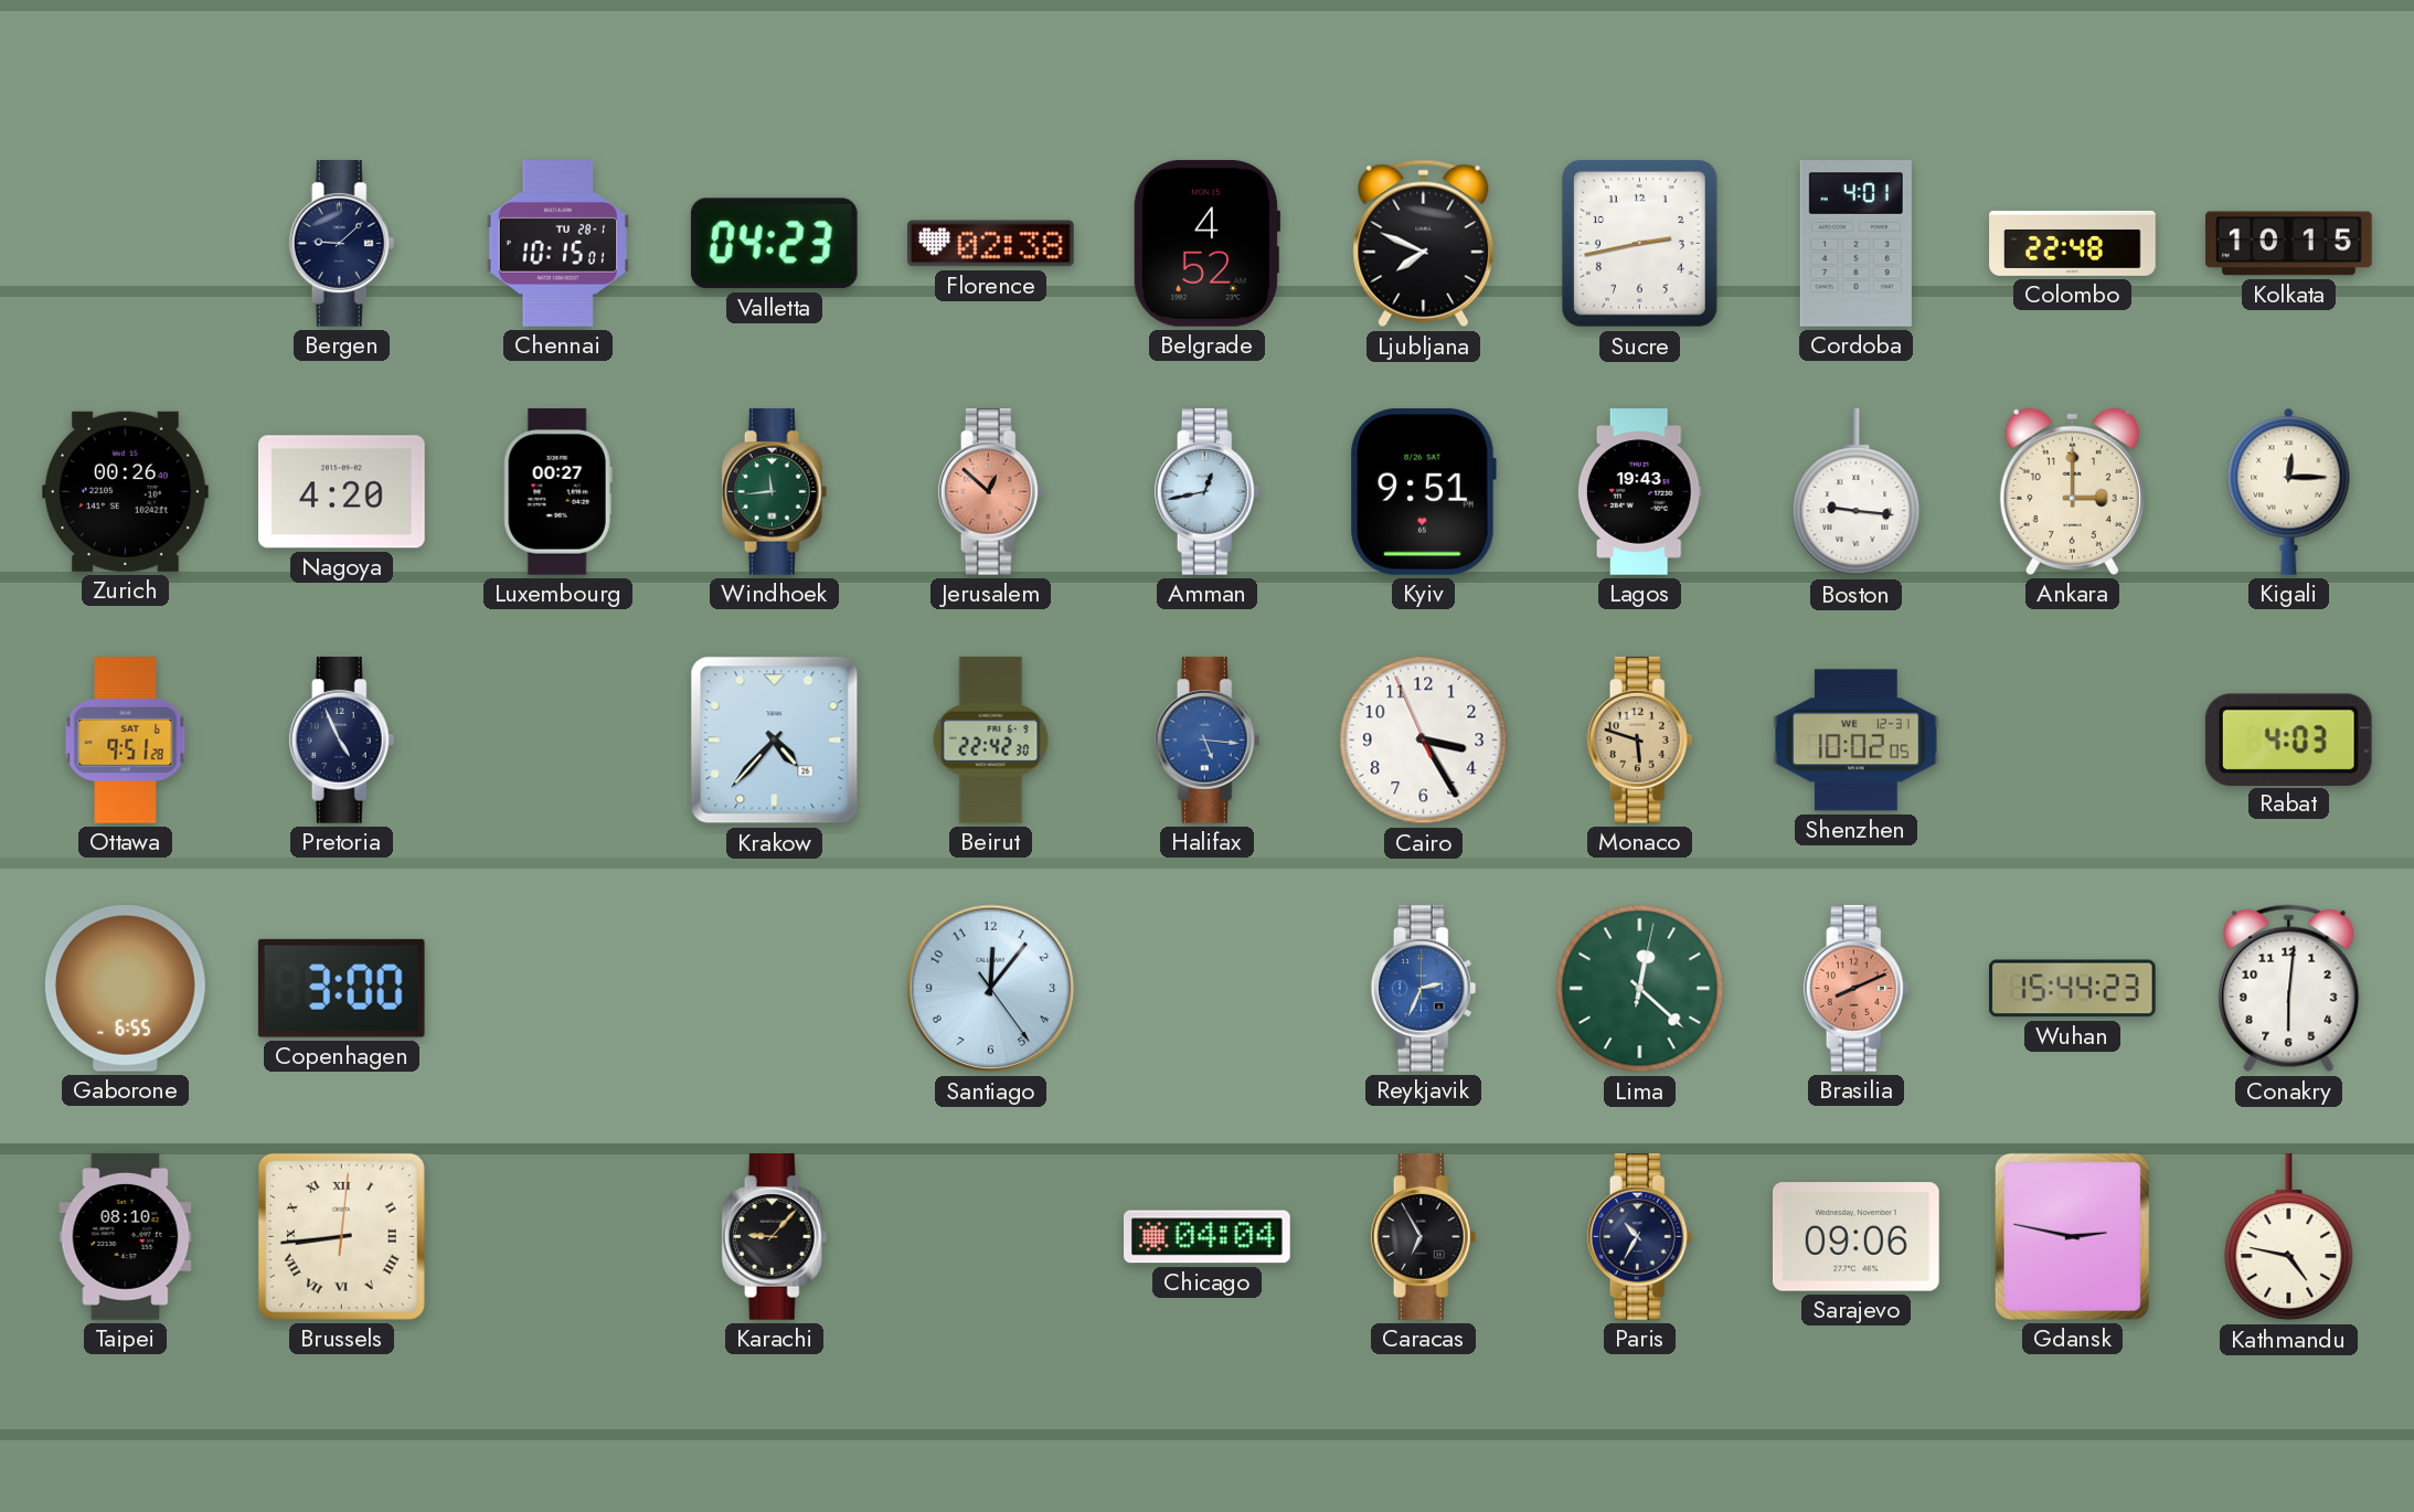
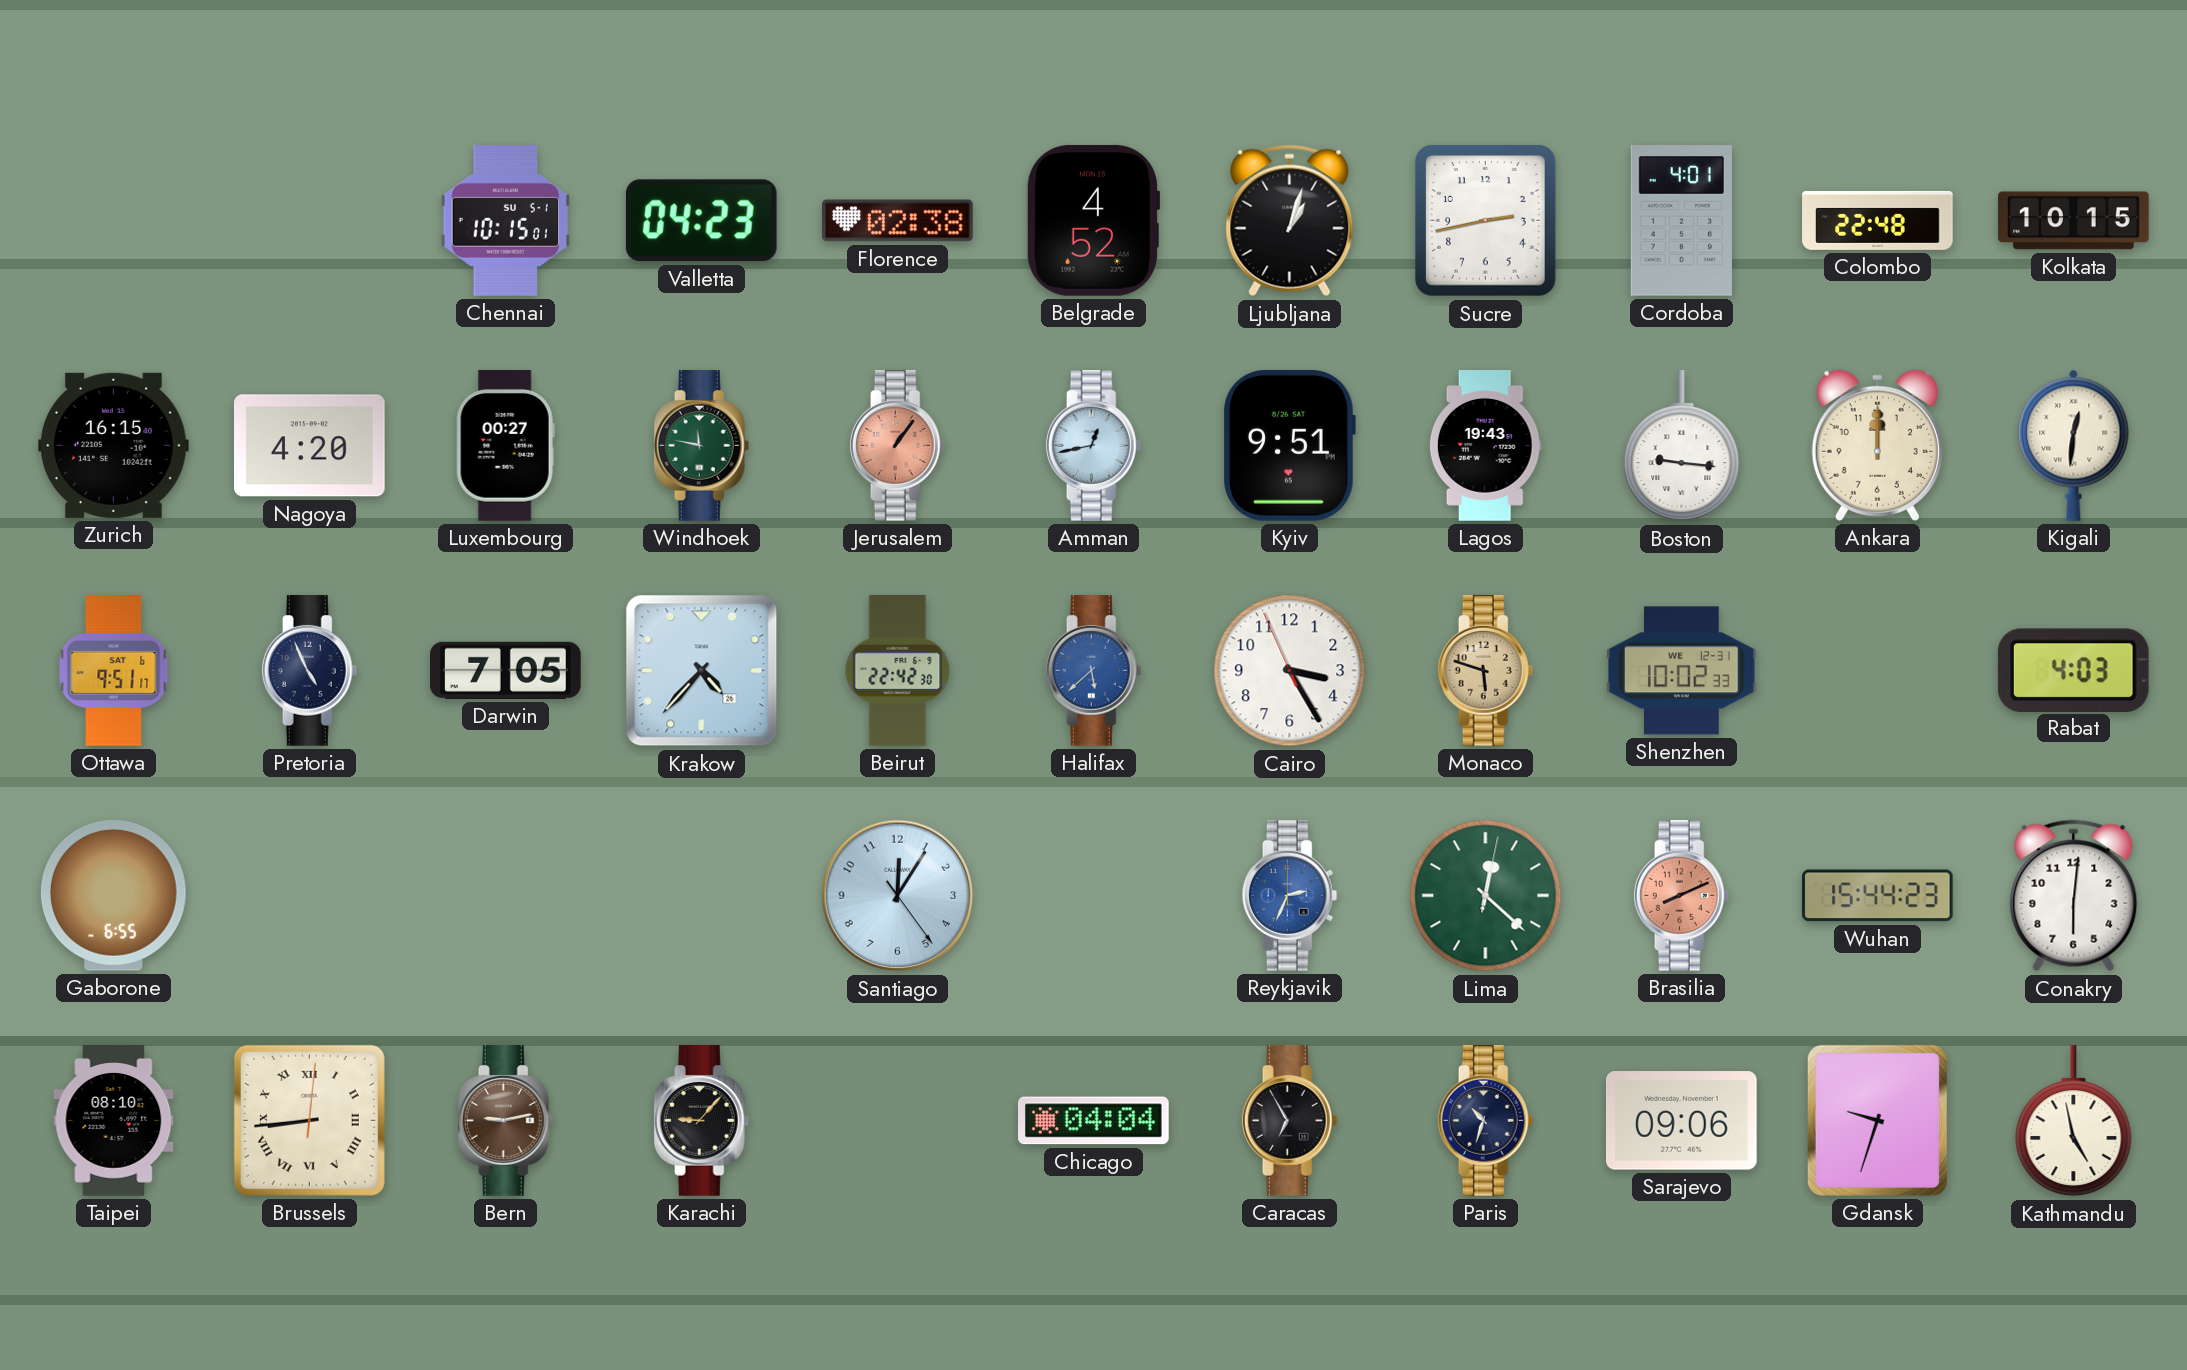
Bergen: 9:08 -> none (342, 244)
Chennai date: TU 28-1 -> SU 5-1 (505, 221)
Ljubljana: 7:49 -> 1:03 (1290, 221)
Zurich: 00:26 -> 16:15 (114, 445)
Windhoek: 11:44 -> 11:47 (702, 446)
Jerusalem: 12:52 -> 1:06 (898, 446)
Ankara: 3:00 -> 12:00 (1877, 445)
Kigali: 12:15 -> 12:31 (2074, 445)
Ottawa: 9:51:28 -> 9:51:17 (114, 671)
Darwin: none -> 7:05 (506, 670)
Halifax: 5:16 -> 5:38 (1094, 671)
Shenzhen: 10:02:05 -> 10:02:33 (1682, 671)
Copenhagen: 3:00 -> none (341, 988)
Santiago: 12:06 -> 12:05 (898, 896)
Bern: none -> 9:13 (506, 1121)
Paris: 10:35 -> 10:33 (1486, 1121)
Gdansk: 2:47 -> 9:33 (1877, 1120)
Kathmandu: 4:47 -> 4:58 (2074, 1122)
